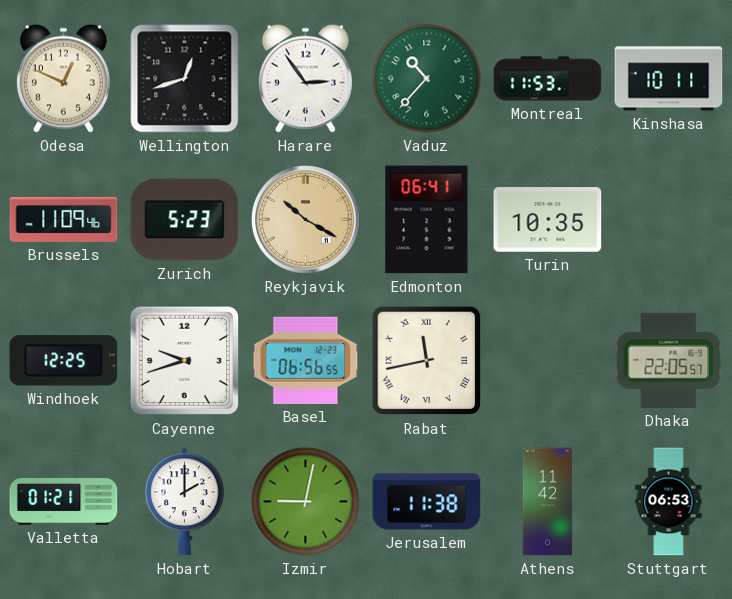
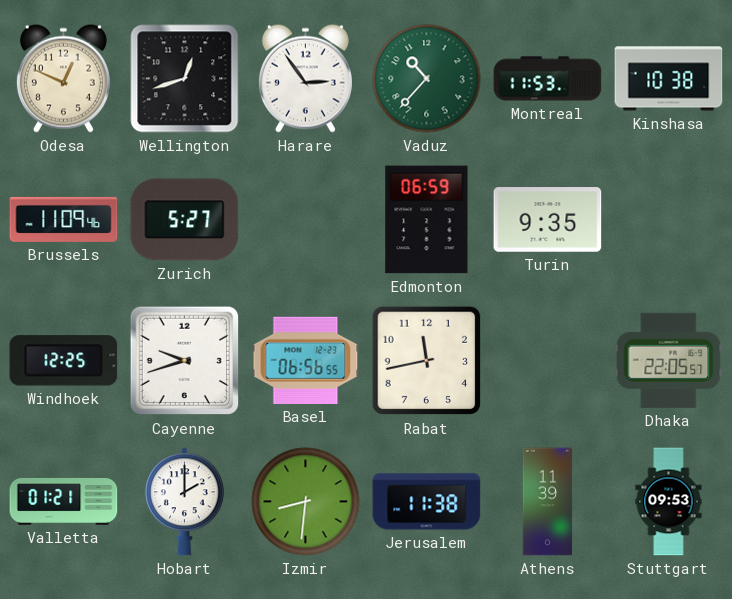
Kinshasa: 10:11 -> 10:38 (669, 79)
Zurich: 5:23 -> 5:27 (185, 220)
Reykjavik: 10:20 -> none (306, 220)
Edmonton: 06:41 -> 06:59 (427, 220)
Turin: 10:35 -> 9:35 (548, 220)
Rabat numerals: Roman -> Arabic (427, 361)
Izmir: 9:02 -> 8:31 (306, 502)
Athens: 11:42 -> 11:39 (548, 502)
Stuttgart: 06:53 -> 09:53 (669, 502)
